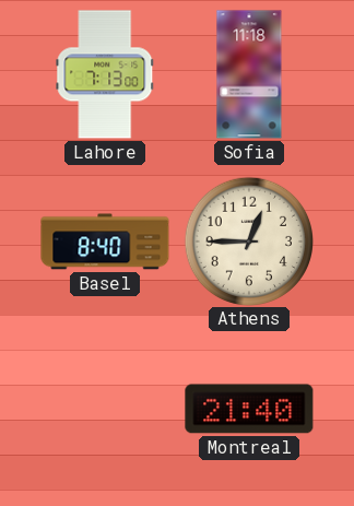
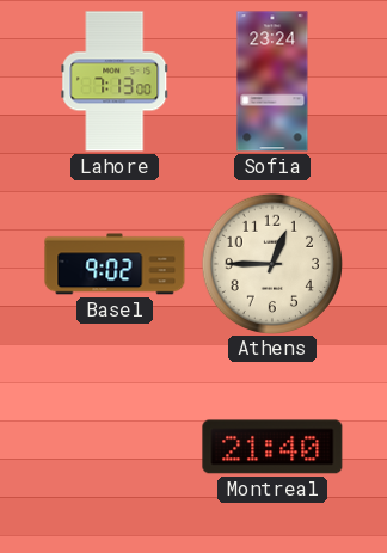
Sofia: 11:18 -> 23:24 (272, 81)
Basel: 8:40 -> 9:02 (115, 264)
